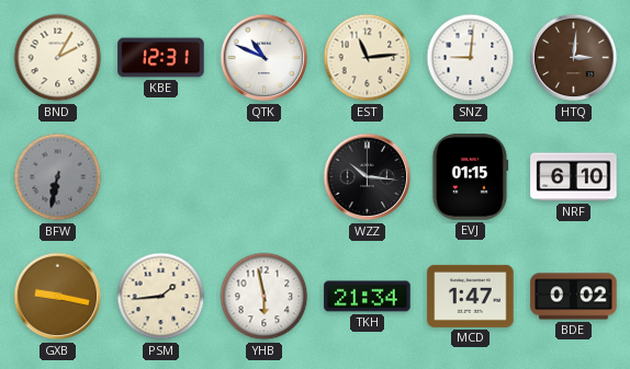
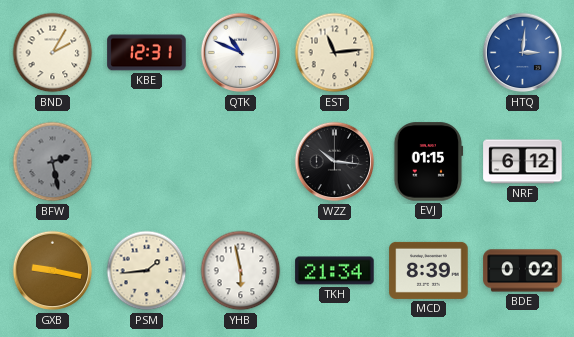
SNZ: 9:01 -> none (471, 58)
HTQ dial: brown -> blue (523, 53)
BFW: 6:32 -> 2:28 (53, 162)
NRF: 6:10 -> 6:12 (523, 162)
MCD: 1:47 -> 8:39 (429, 270)
